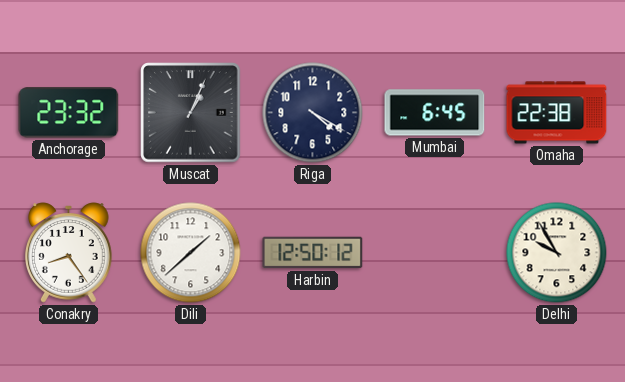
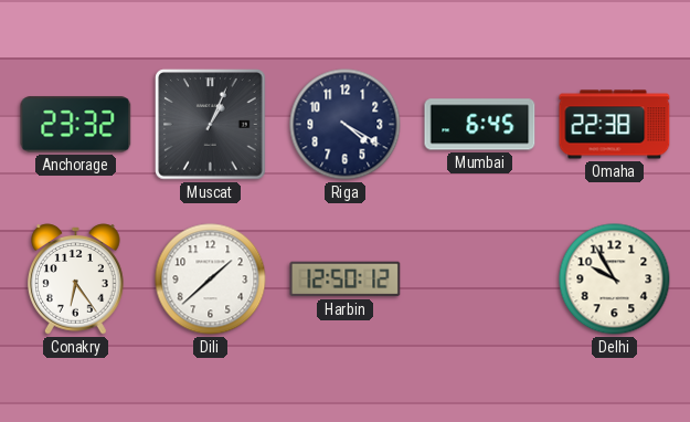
Conakry: 8:24 -> 6:24 (76, 279)
